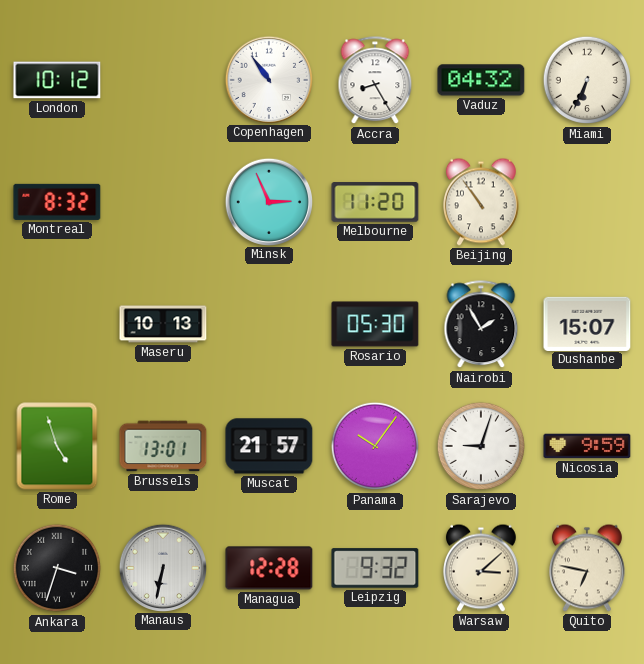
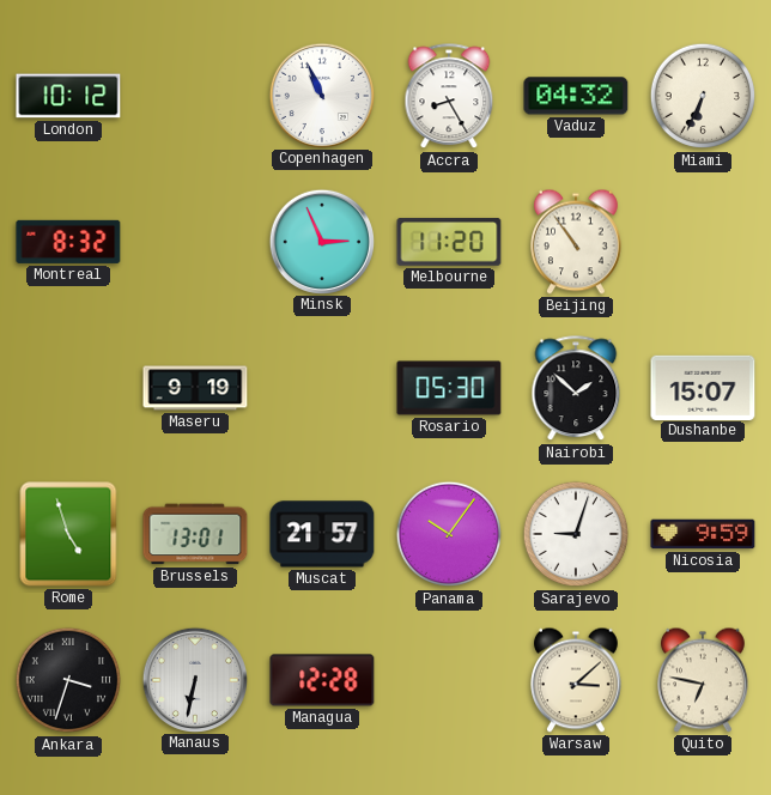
Copenhagen: 10:54 -> 10:56 (321, 95)
Maseru: 10:13 -> 9:19 (195, 388)
Nairobi: 1:55 -> 1:52 (576, 389)
Leipzig: 9:32 -> none (375, 568)
